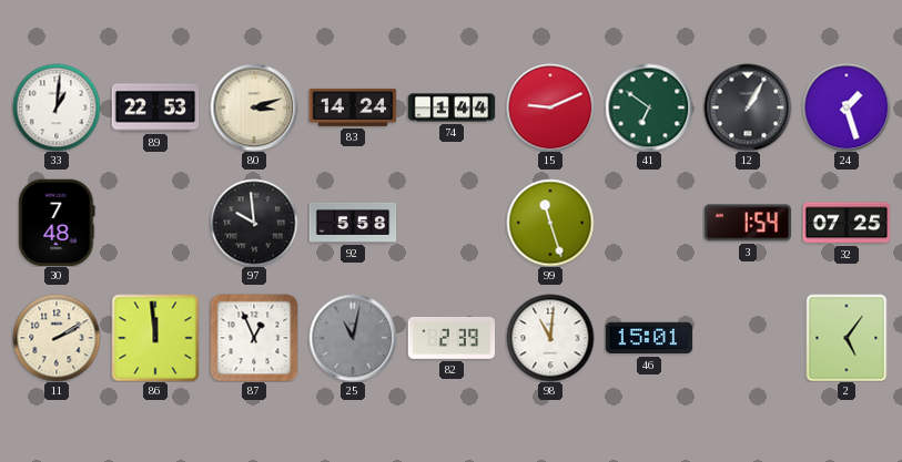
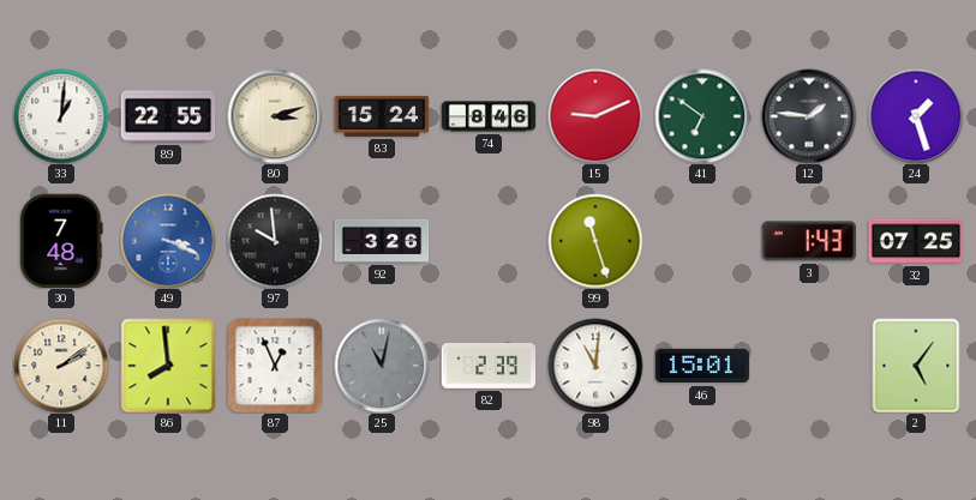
89: 22:53 -> 22:55 (168, 116)
83: 14:24 -> 15:24 (382, 116)
74: 1:44 -> 8:46 (489, 116)
12: 1:05 -> 1:46 (809, 116)
49: none -> 3:19 (168, 241)
92: 5:58 -> 3:26 (382, 241)
3: 1:54 -> 1:43 (808, 241)
11: 2:10 -> 2:09 (61, 366)
86: 11:59 -> 7:59 (168, 366)
